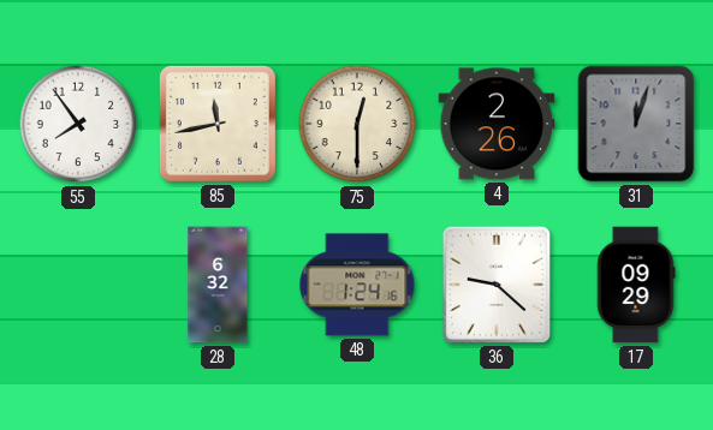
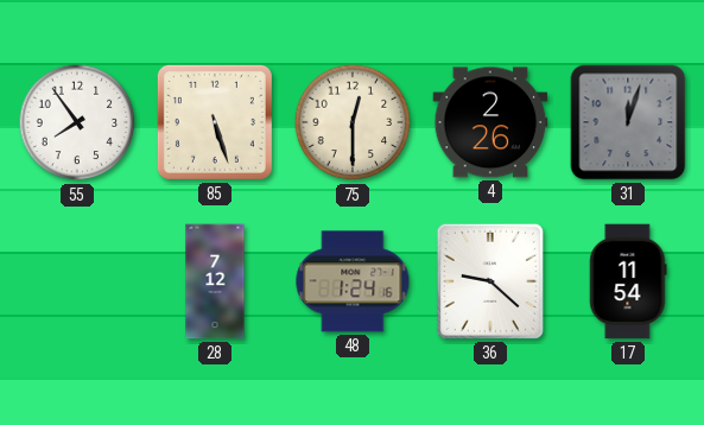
85: 11:43 -> 5:27 (215, 122)
28: 6:32 -> 7:12 (215, 281)
17: 09:29 -> 11:54 (628, 281)
